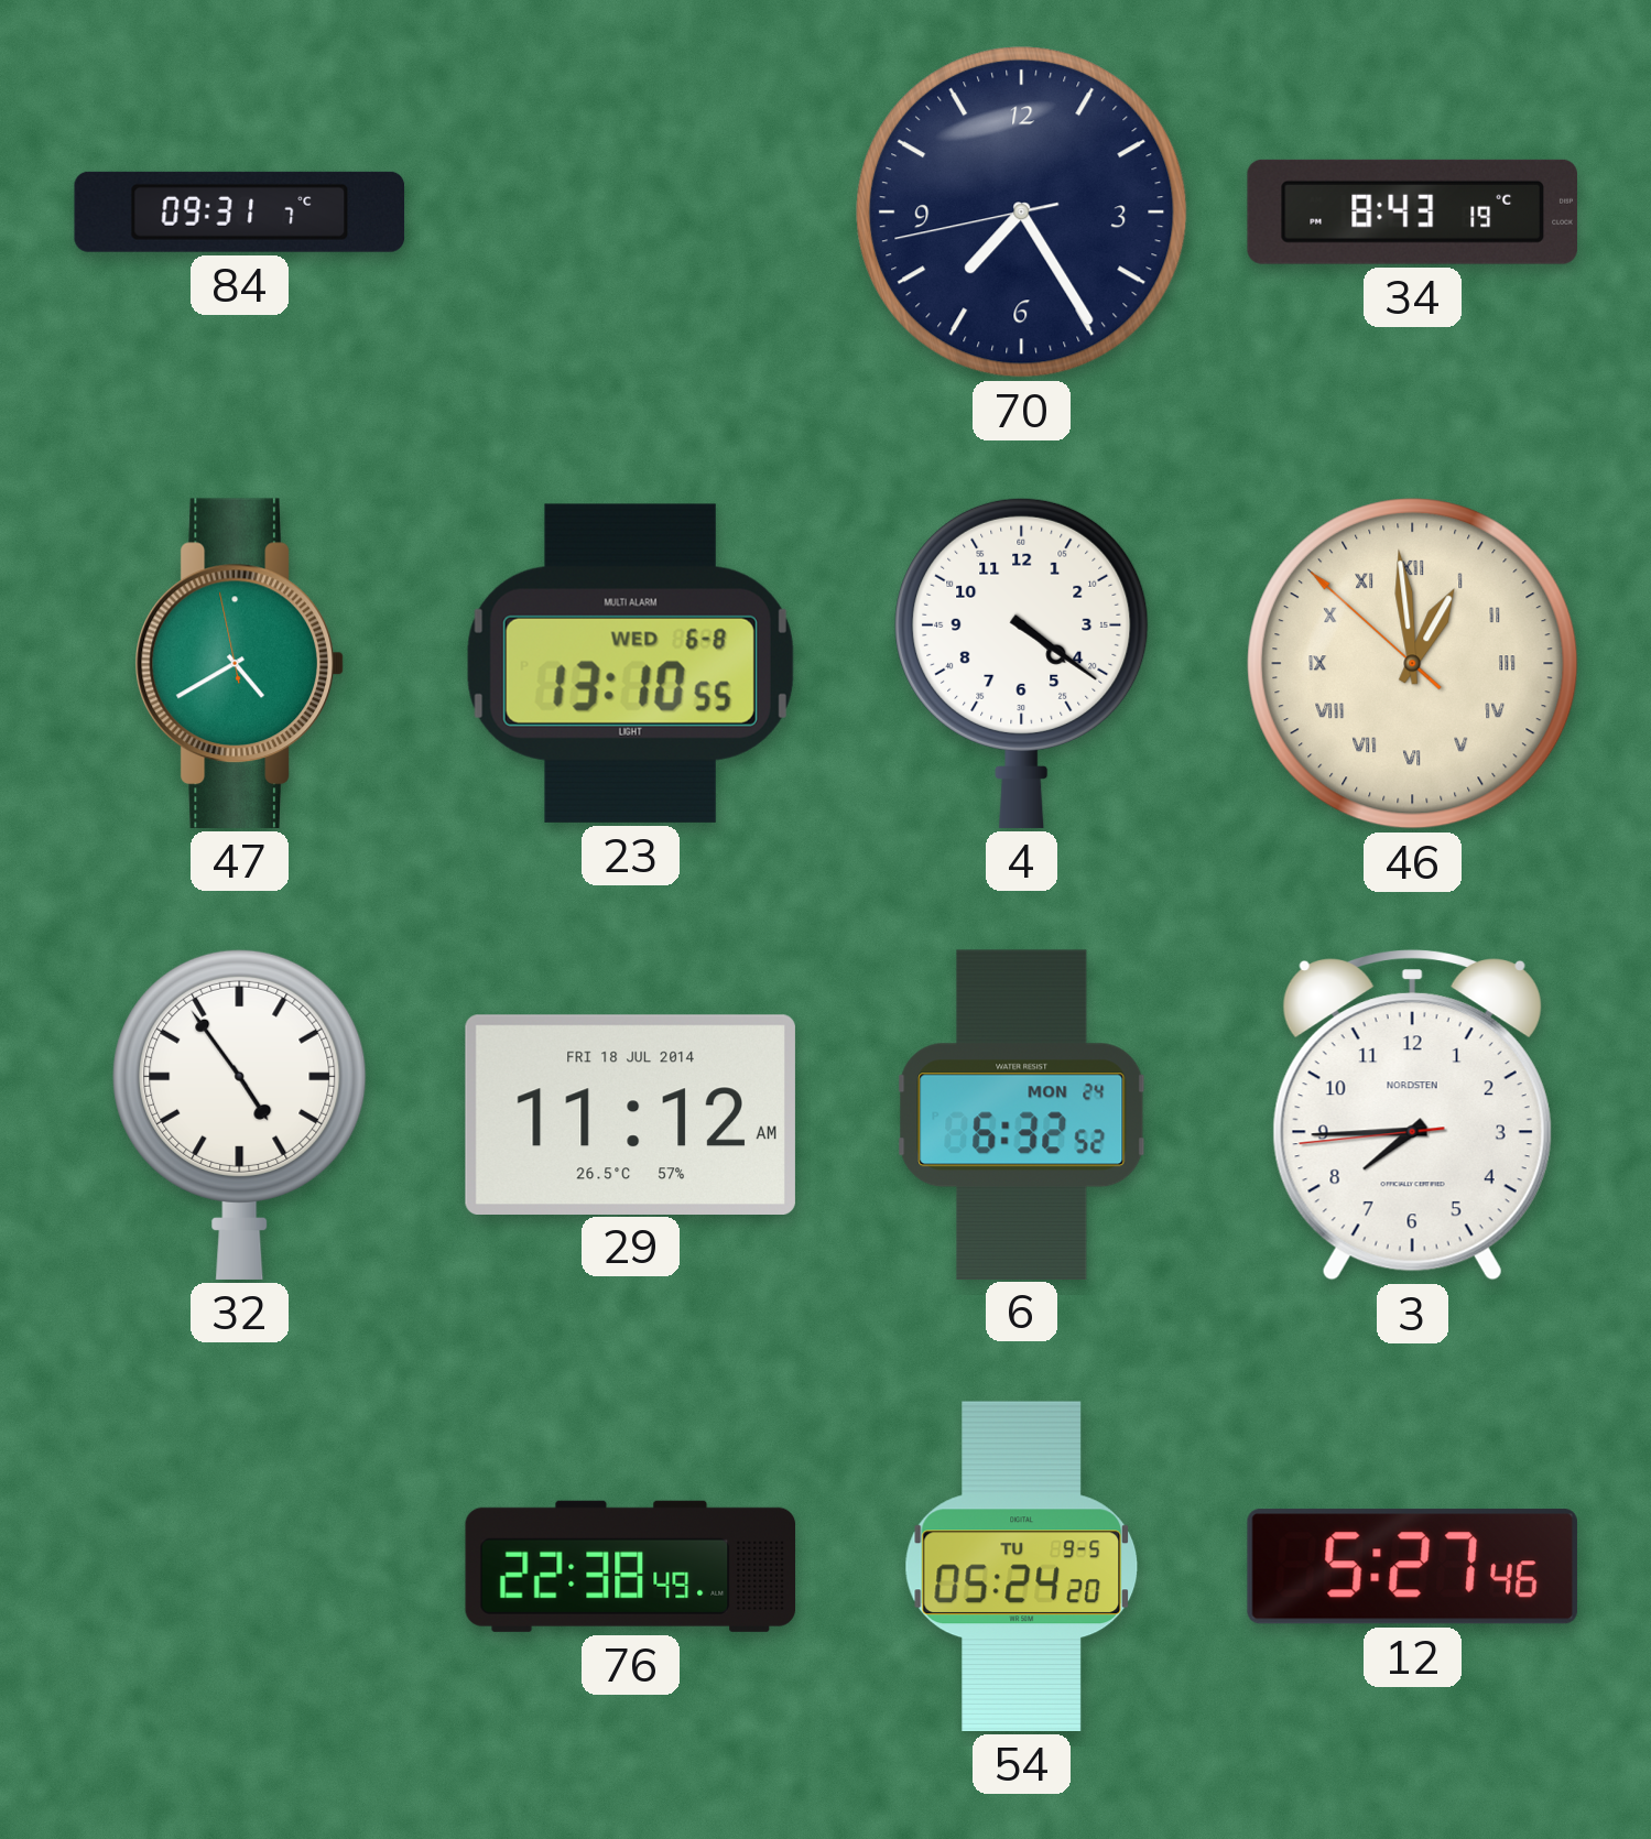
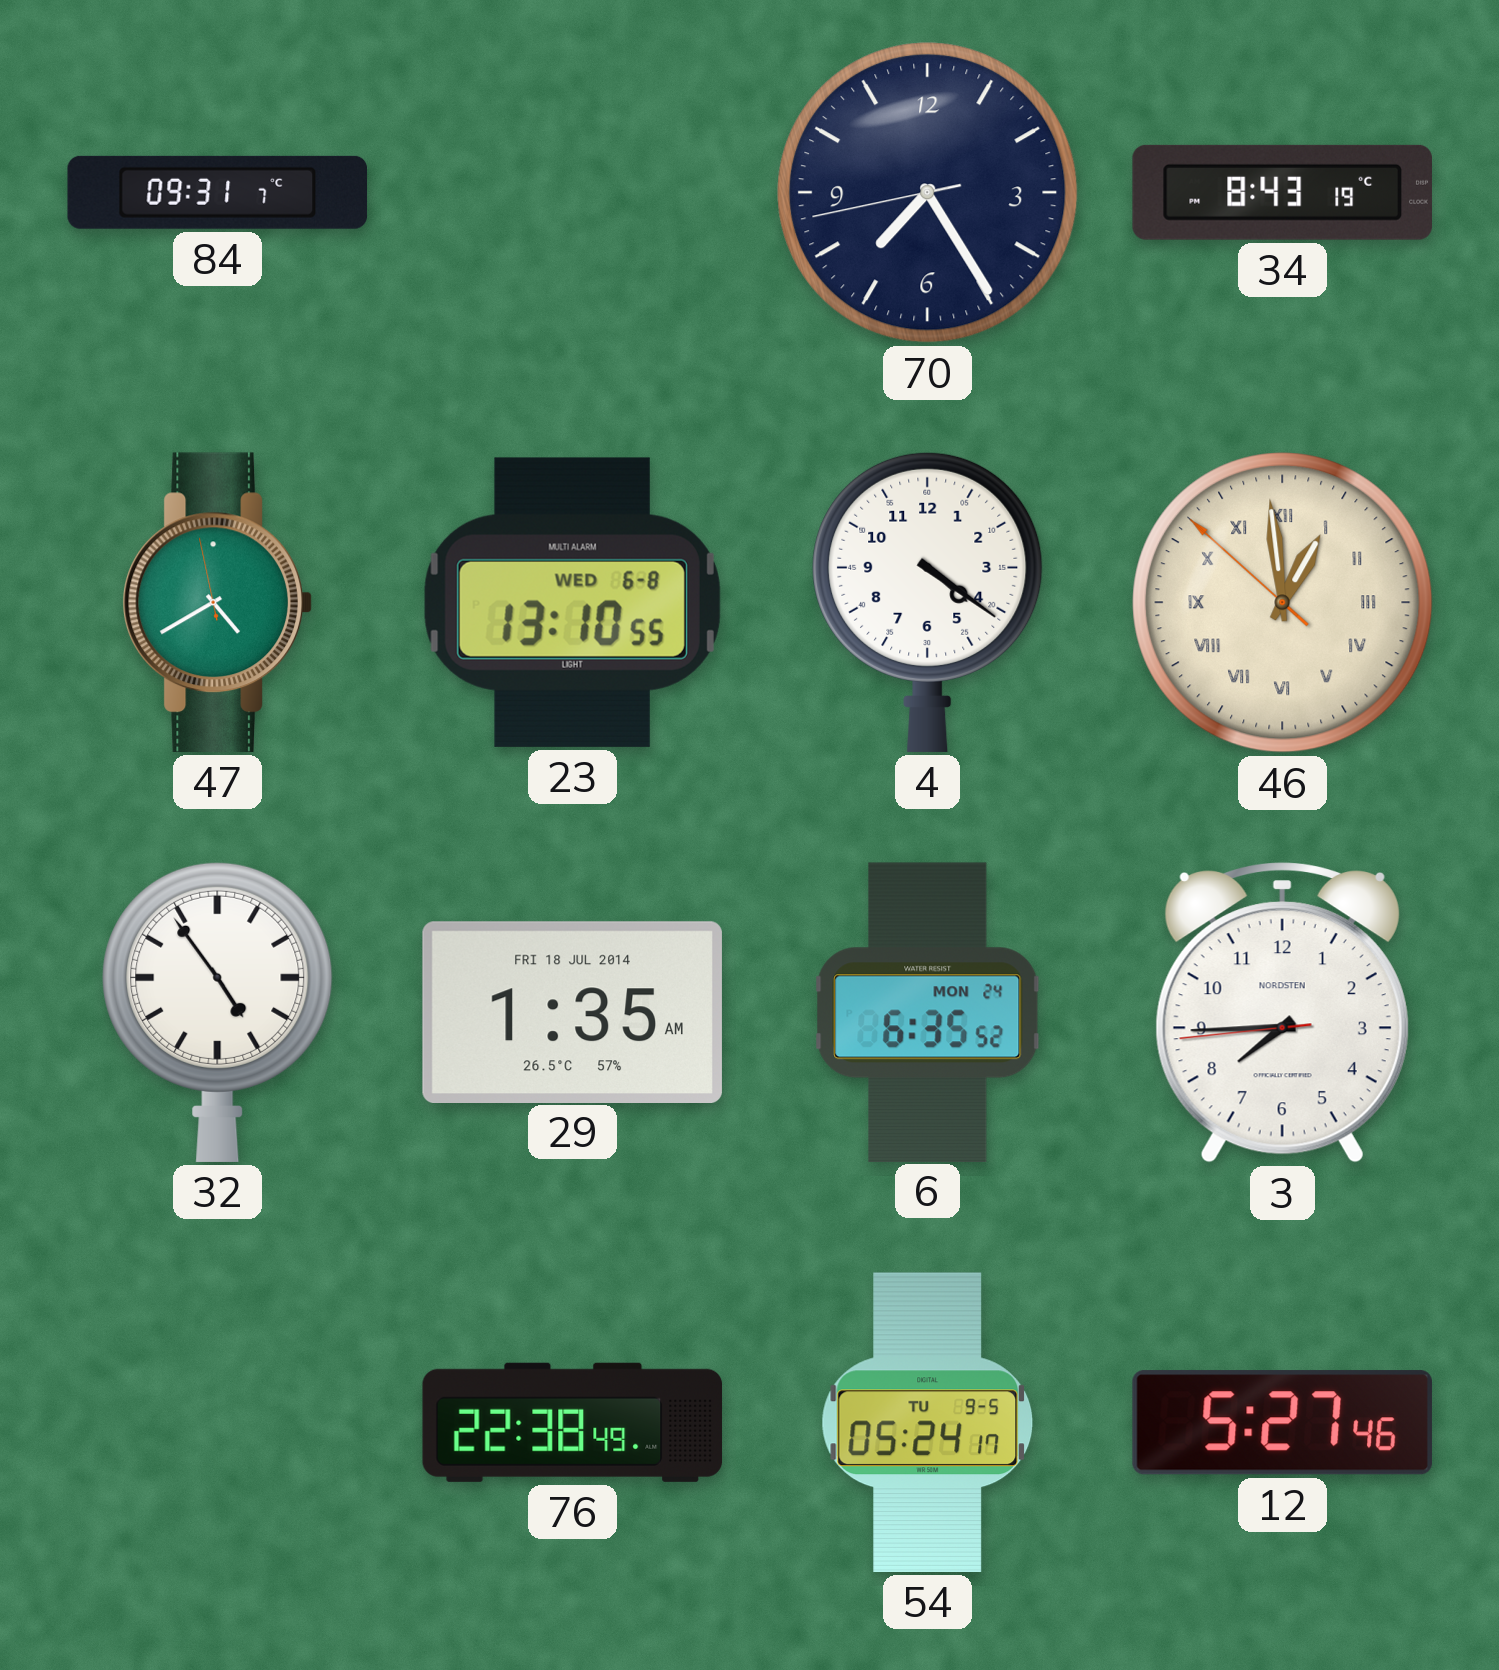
29: 11:12 -> 1:35 (572, 1012)
6: 6:32 -> 6:35 (928, 1012)
54: 05:24:20 -> 05:24:17 (928, 1422)
